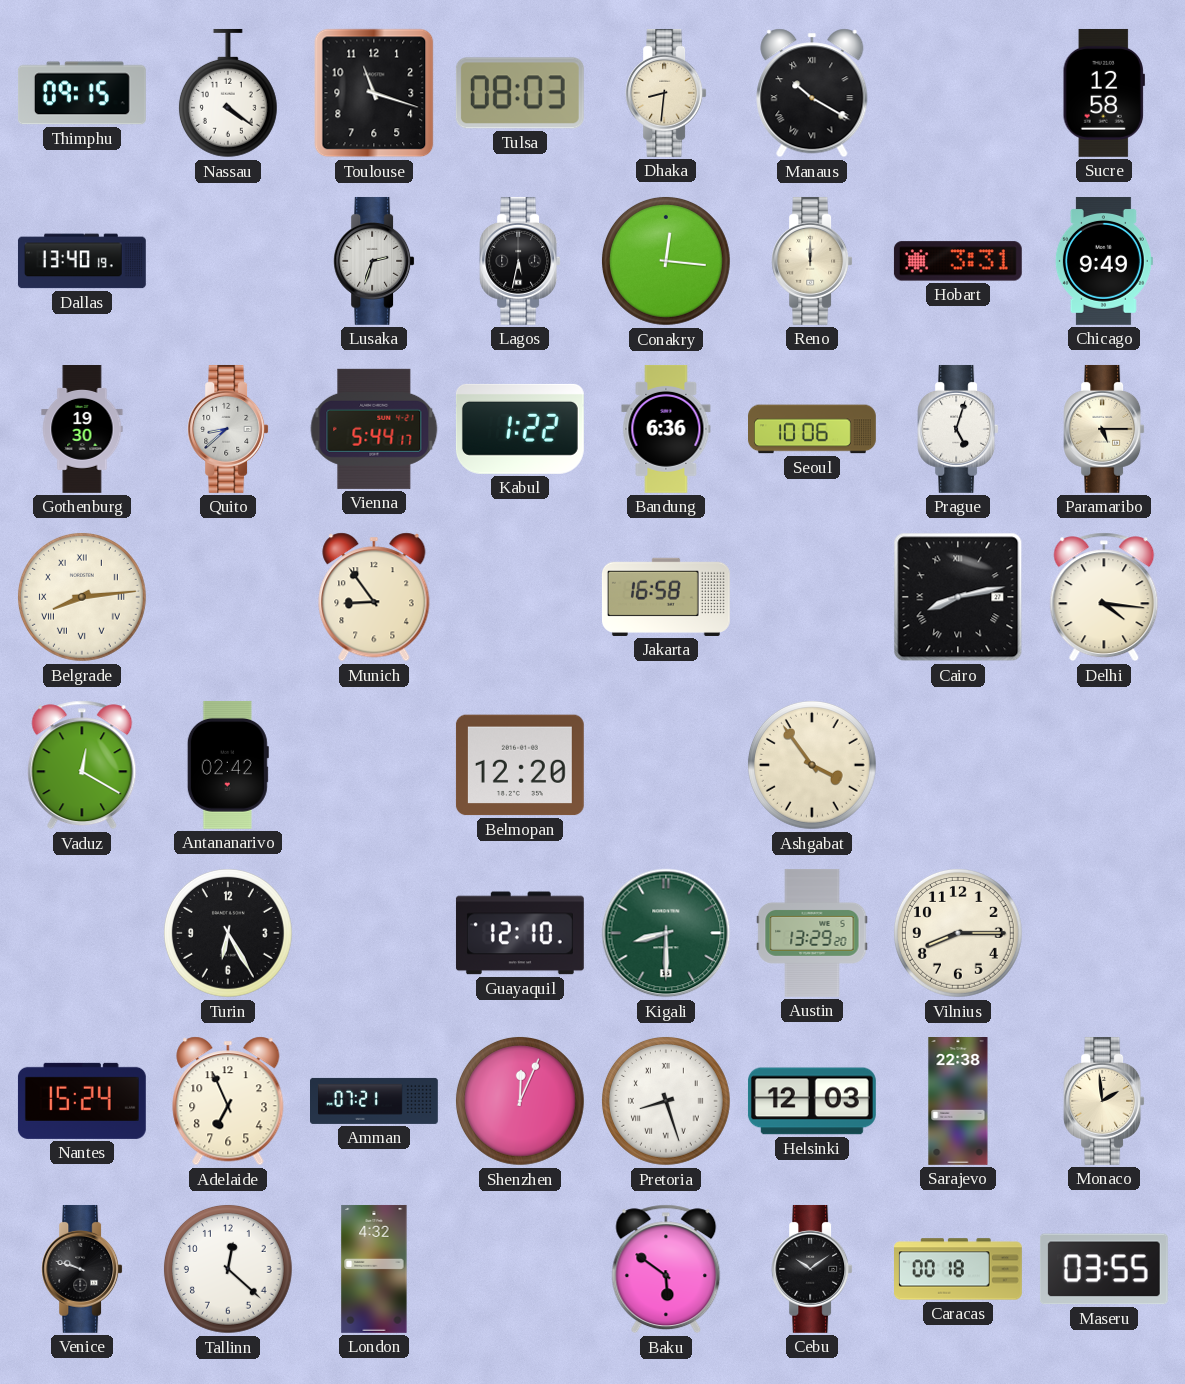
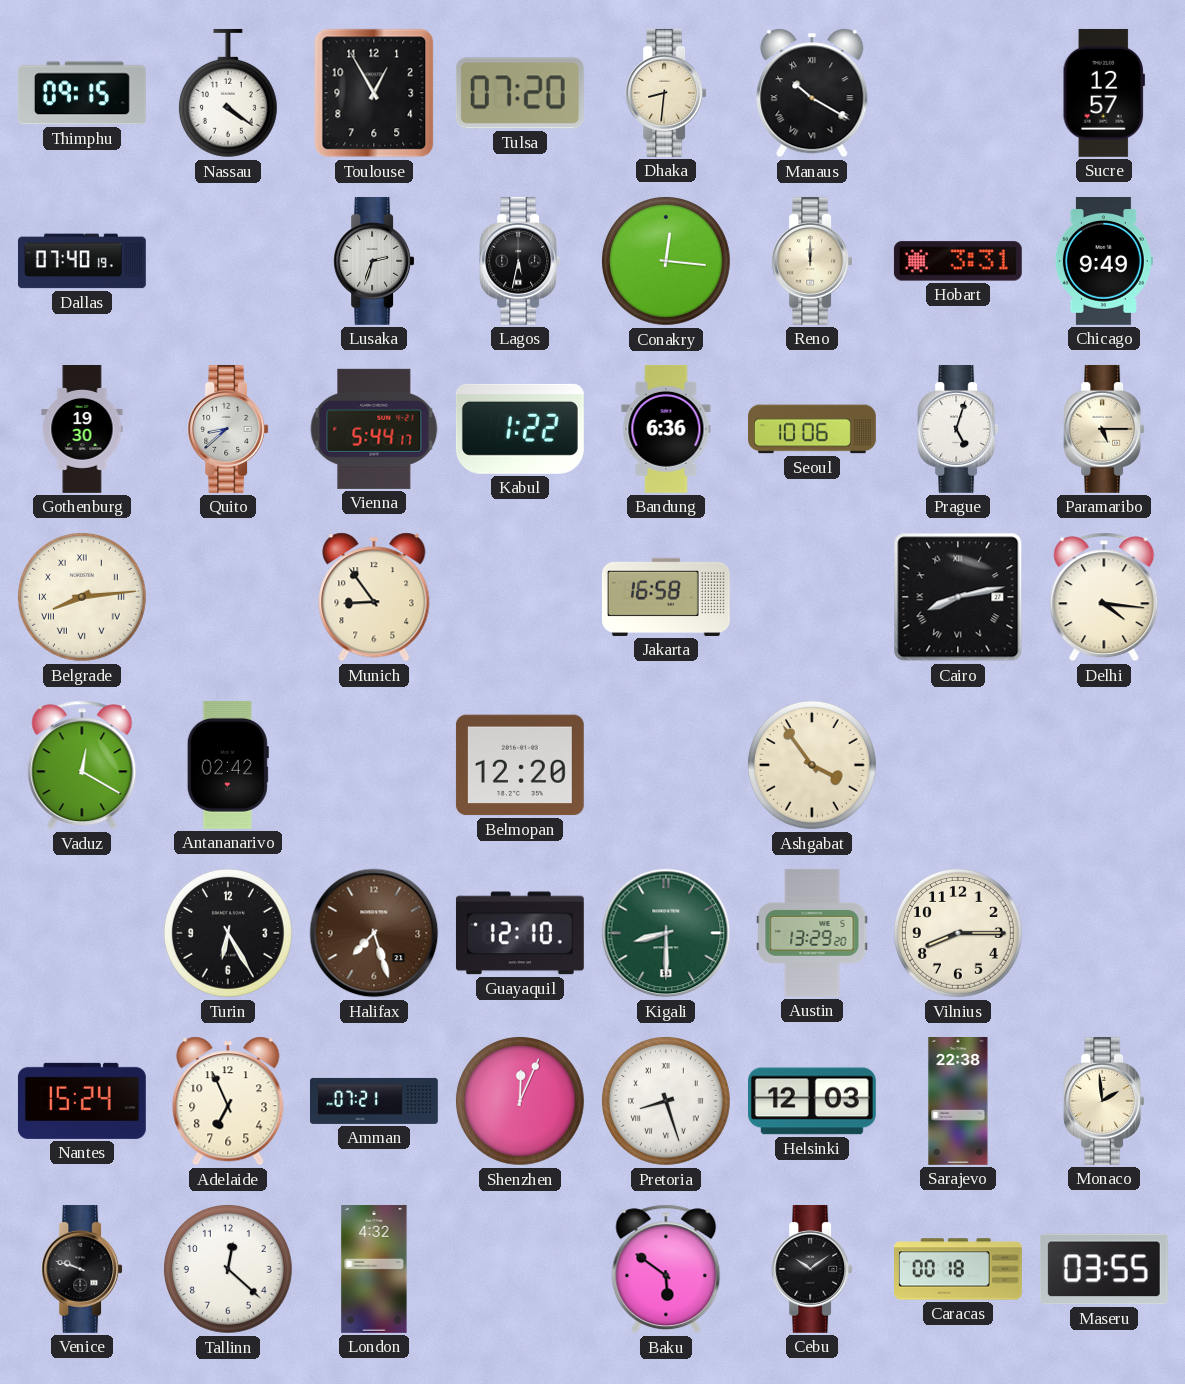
Toulouse: 11:18 -> 12:55 (374, 93)
Tulsa: 08:03 -> 07:20 (520, 93)
Sucre: 12:58 -> 12:57 (1104, 93)
Dallas: 13:40 -> 07:40 (82, 261)
Halifax: none -> 7:27 (374, 933)
